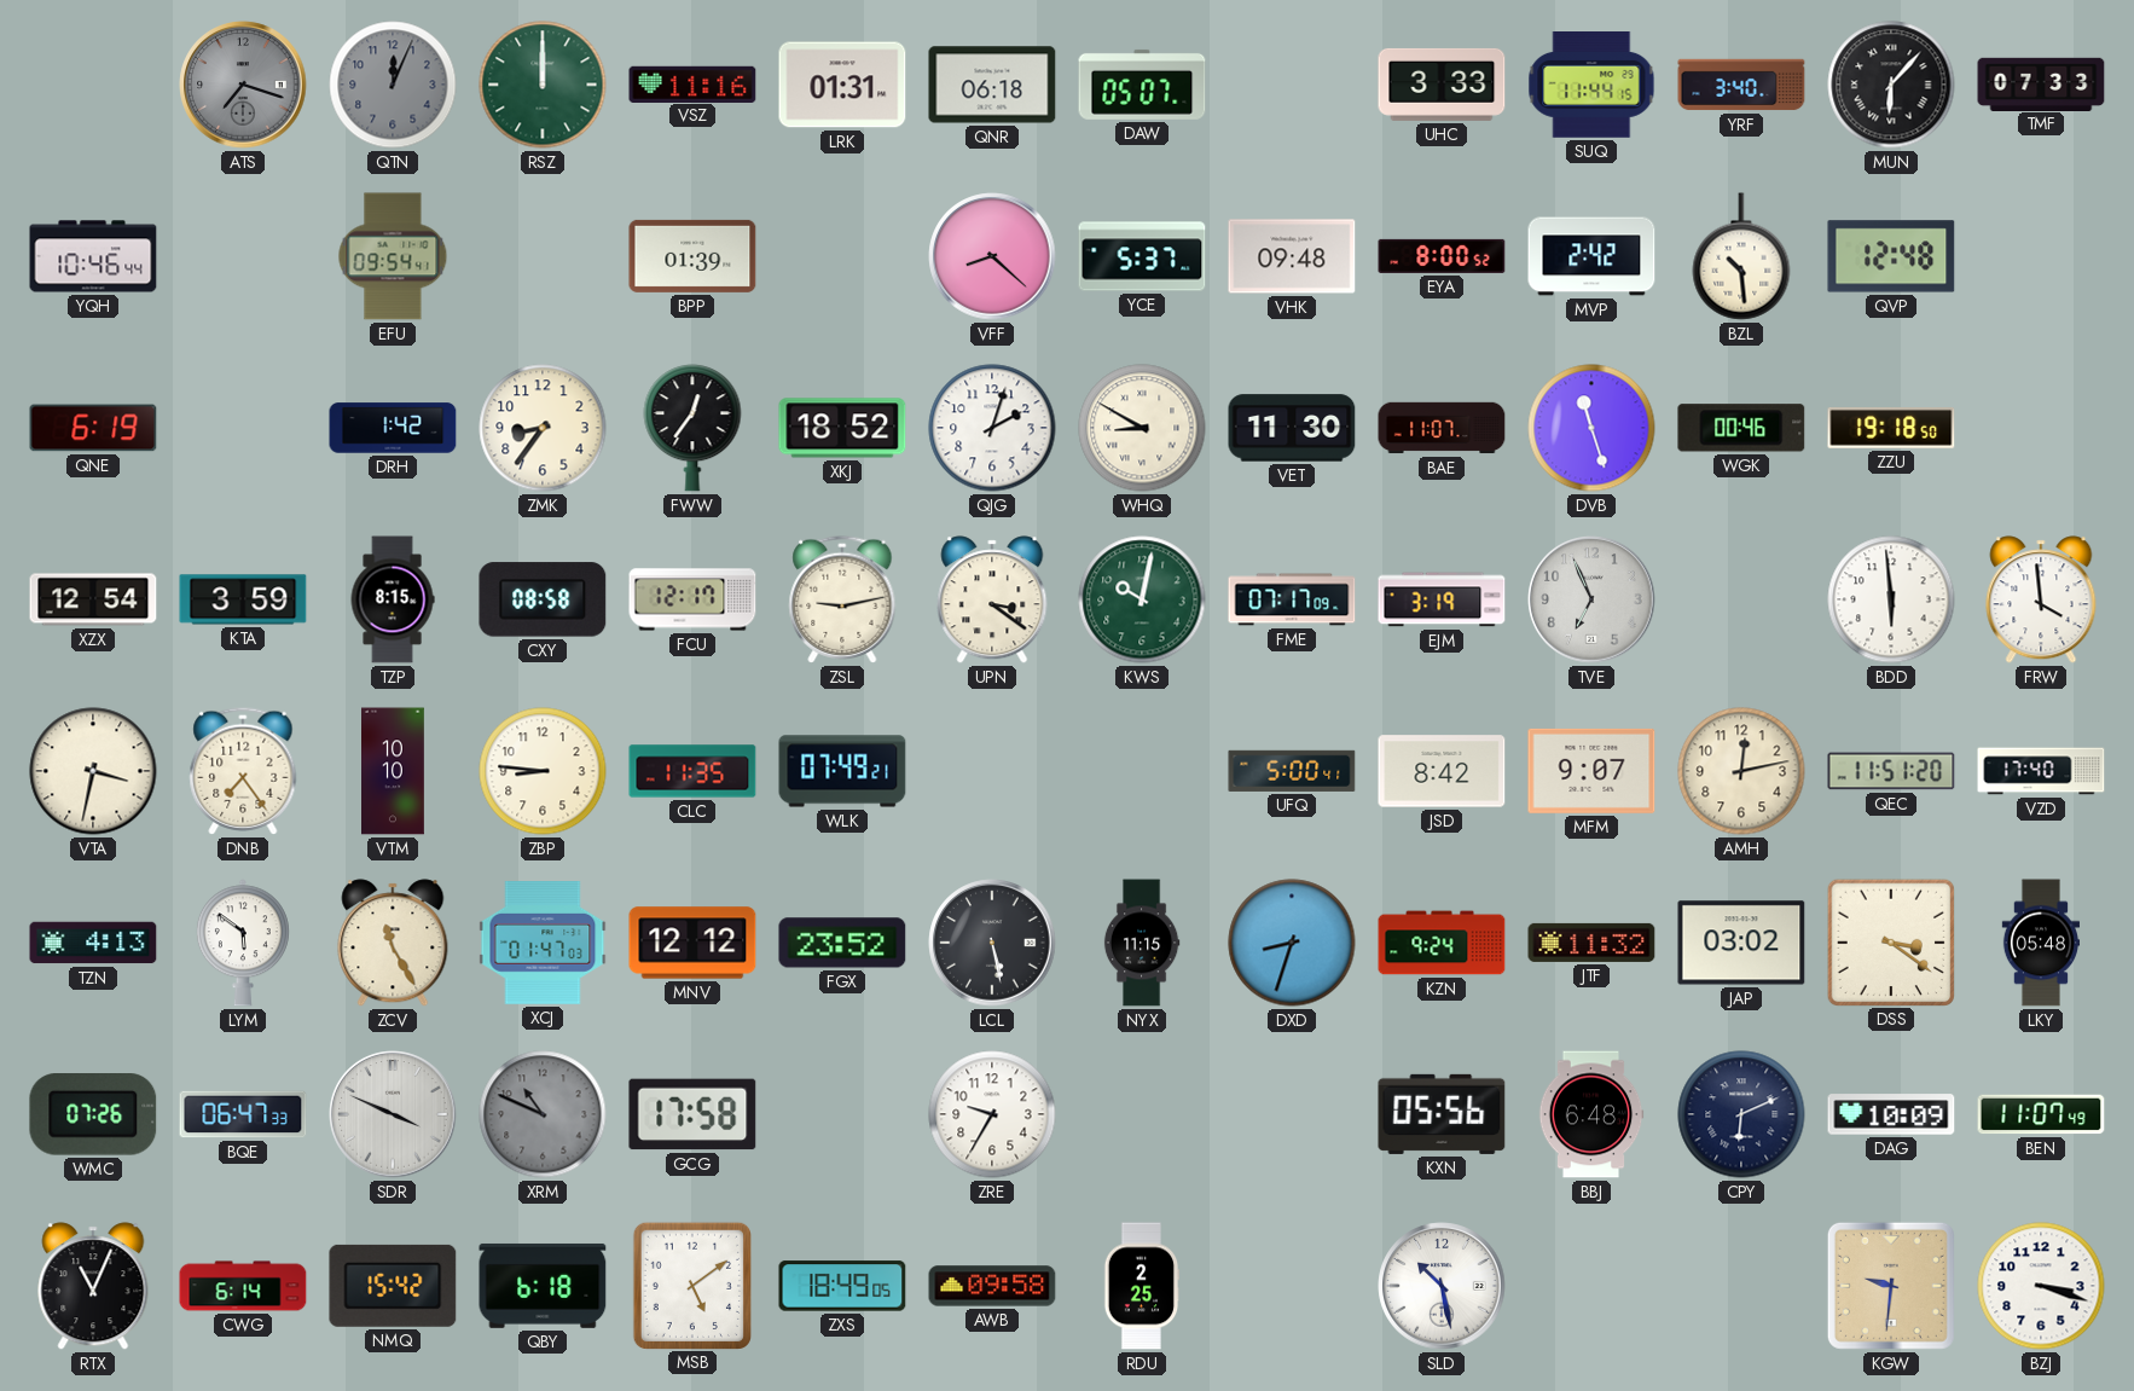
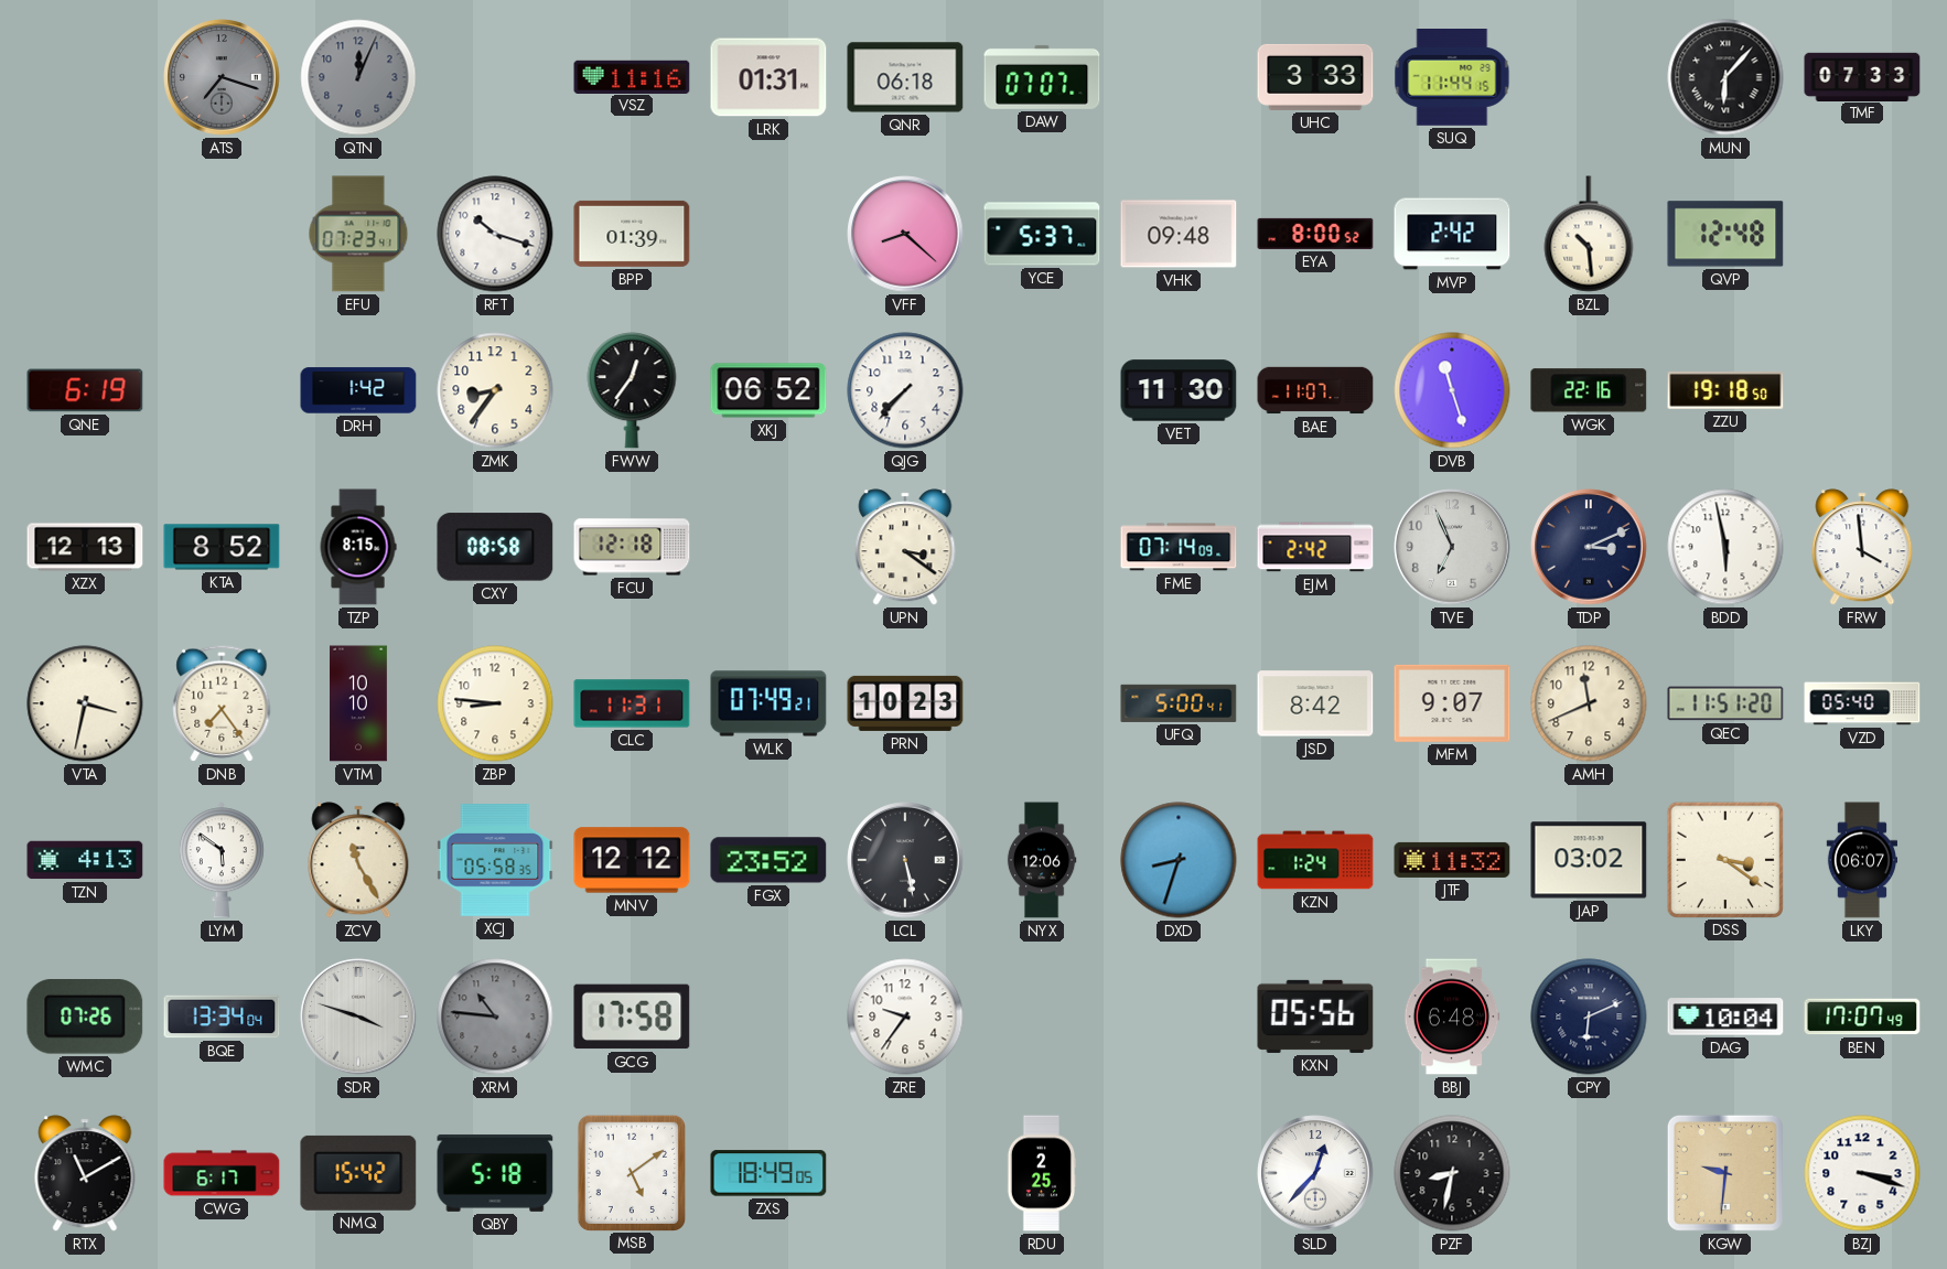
RSZ: 12:00 -> none (543, 85)
DAW: 05:07 -> 07:07 (1042, 77)
YRF: 3:40 -> none (1741, 85)
YQH: 10:46 -> none (93, 256)
EFU: 09:54 -> 07:23 (358, 234)
RFT: none -> 10:18 (495, 234)
XKJ: 18:52 -> 06:52 (768, 390)
QJG: 2:03 -> 7:37 (905, 390)
WHQ: 8:50 -> none (1142, 428)
WGK: 00:46 -> 22:16 (1589, 390)
XZX: 12:54 -> 12:13 (85, 547)
KTA: 3:59 -> 8:52 (222, 547)
FCU: 12:17 -> 12:18 (632, 547)
ZSL: 9:13 -> none (842, 599)
KWS: 10:02 -> none (1142, 599)
FME: 07:17 -> 07:14 (1179, 547)
EJM: 3:19 -> 2:42 (1315, 547)
TDP: none -> 3:11 (1589, 547)
BDD: 5:59 -> 5:58 (1725, 547)
CLC: 11:35 -> 11:31 (632, 703)
PRN: none -> 10:23 (905, 703)
AMH: 12:13 -> 11:41 (1589, 703)
VZD: 17:40 -> 05:40 (1862, 703)
XCJ: 01:47 -> 05:58 (495, 861)
NYX: 11:15 -> 12:06 (1042, 860)
KZN: 9:24 -> 1:24 (1315, 860)
LKY: 05:48 -> 06:07 (1861, 860)
BQE: 06:47 -> 13:34 (222, 1017)
SDR: 3:49 -> 3:48 (358, 1017)
XRM: 10:49 -> 10:46 (495, 1017)
ZRE: 9:35 -> 9:36 (905, 1017)
DAG: 10:09 -> 10:04 (1725, 1017)
BEN: 11:07 -> 17:07 (1862, 1017)
RTX: 11:04 -> 11:10 (85, 1173)
CWG: 6:14 -> 6:17 (222, 1173)
QBY: 6:18 -> 5:18 (495, 1173)
AWB: 09:58 -> none (992, 1286)
SLD: 10:28 -> 12:37 (1315, 1173)
PZF: none -> 8:32 (1452, 1173)
